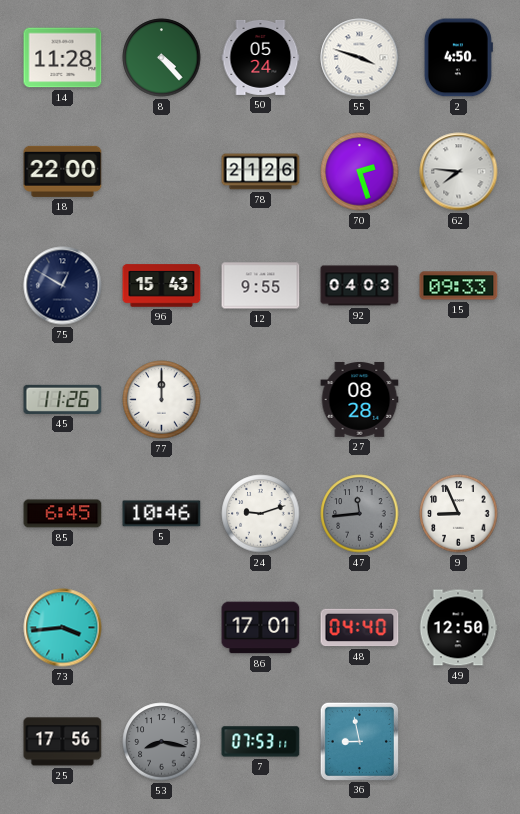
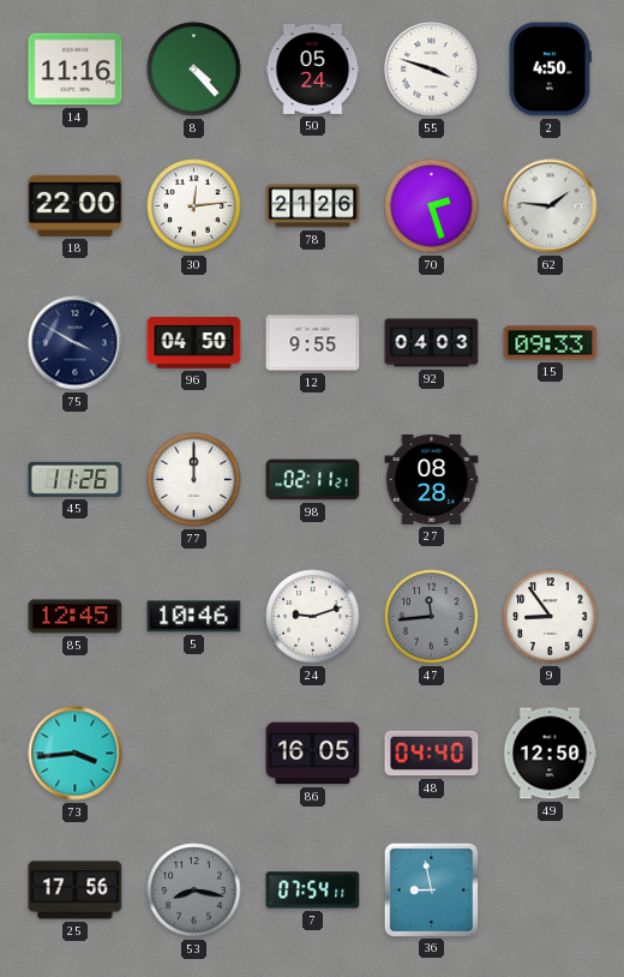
14: 11:28 -> 11:16 (76, 70)
30: none -> 12:14 (194, 206)
62: 7:46 -> 1:46 (551, 206)
75: 12:50 -> 3:50 (76, 343)
96: 15:43 -> 04:50 (194, 343)
98: none -> 02:11 (313, 480)
85: 6:45 -> 12:45 (76, 617)
9: 8:56 -> 8:54 (551, 617)
86: 17:01 -> 16:05 (313, 754)
7: 07:53 -> 07:54 (313, 891)
